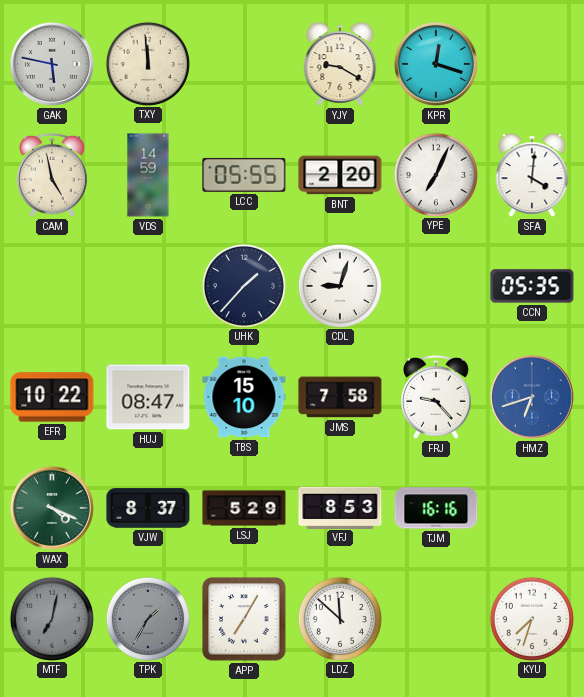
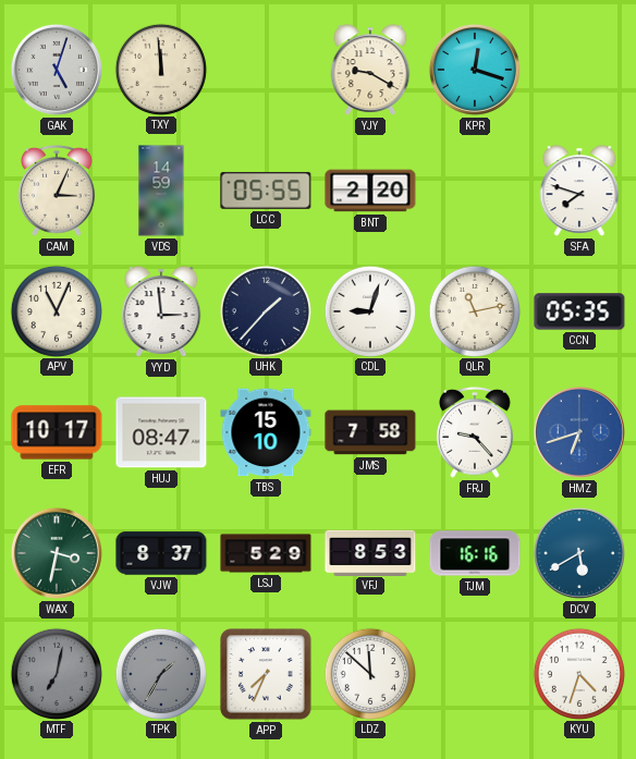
GAK: 5:47 -> 5:03 (57, 70)
CAM: 4:58 -> 3:04 (58, 191)
YPE: 7:04 -> none (435, 174)
SFA: 4:01 -> 7:48 (579, 191)
APV: none -> 11:04 (56, 310)
YYD: none -> 2:59 (161, 311)
QLR: none -> 11:13 (474, 310)
EFR: 10:22 -> 10:17 (57, 432)
WAX: 4:19 -> 3:32 (57, 553)
DCV: none -> 5:40 (579, 553)
APP: 7:05 -> 7:34 (266, 674)
KYU: 7:33 -> 4:33 (578, 673)
